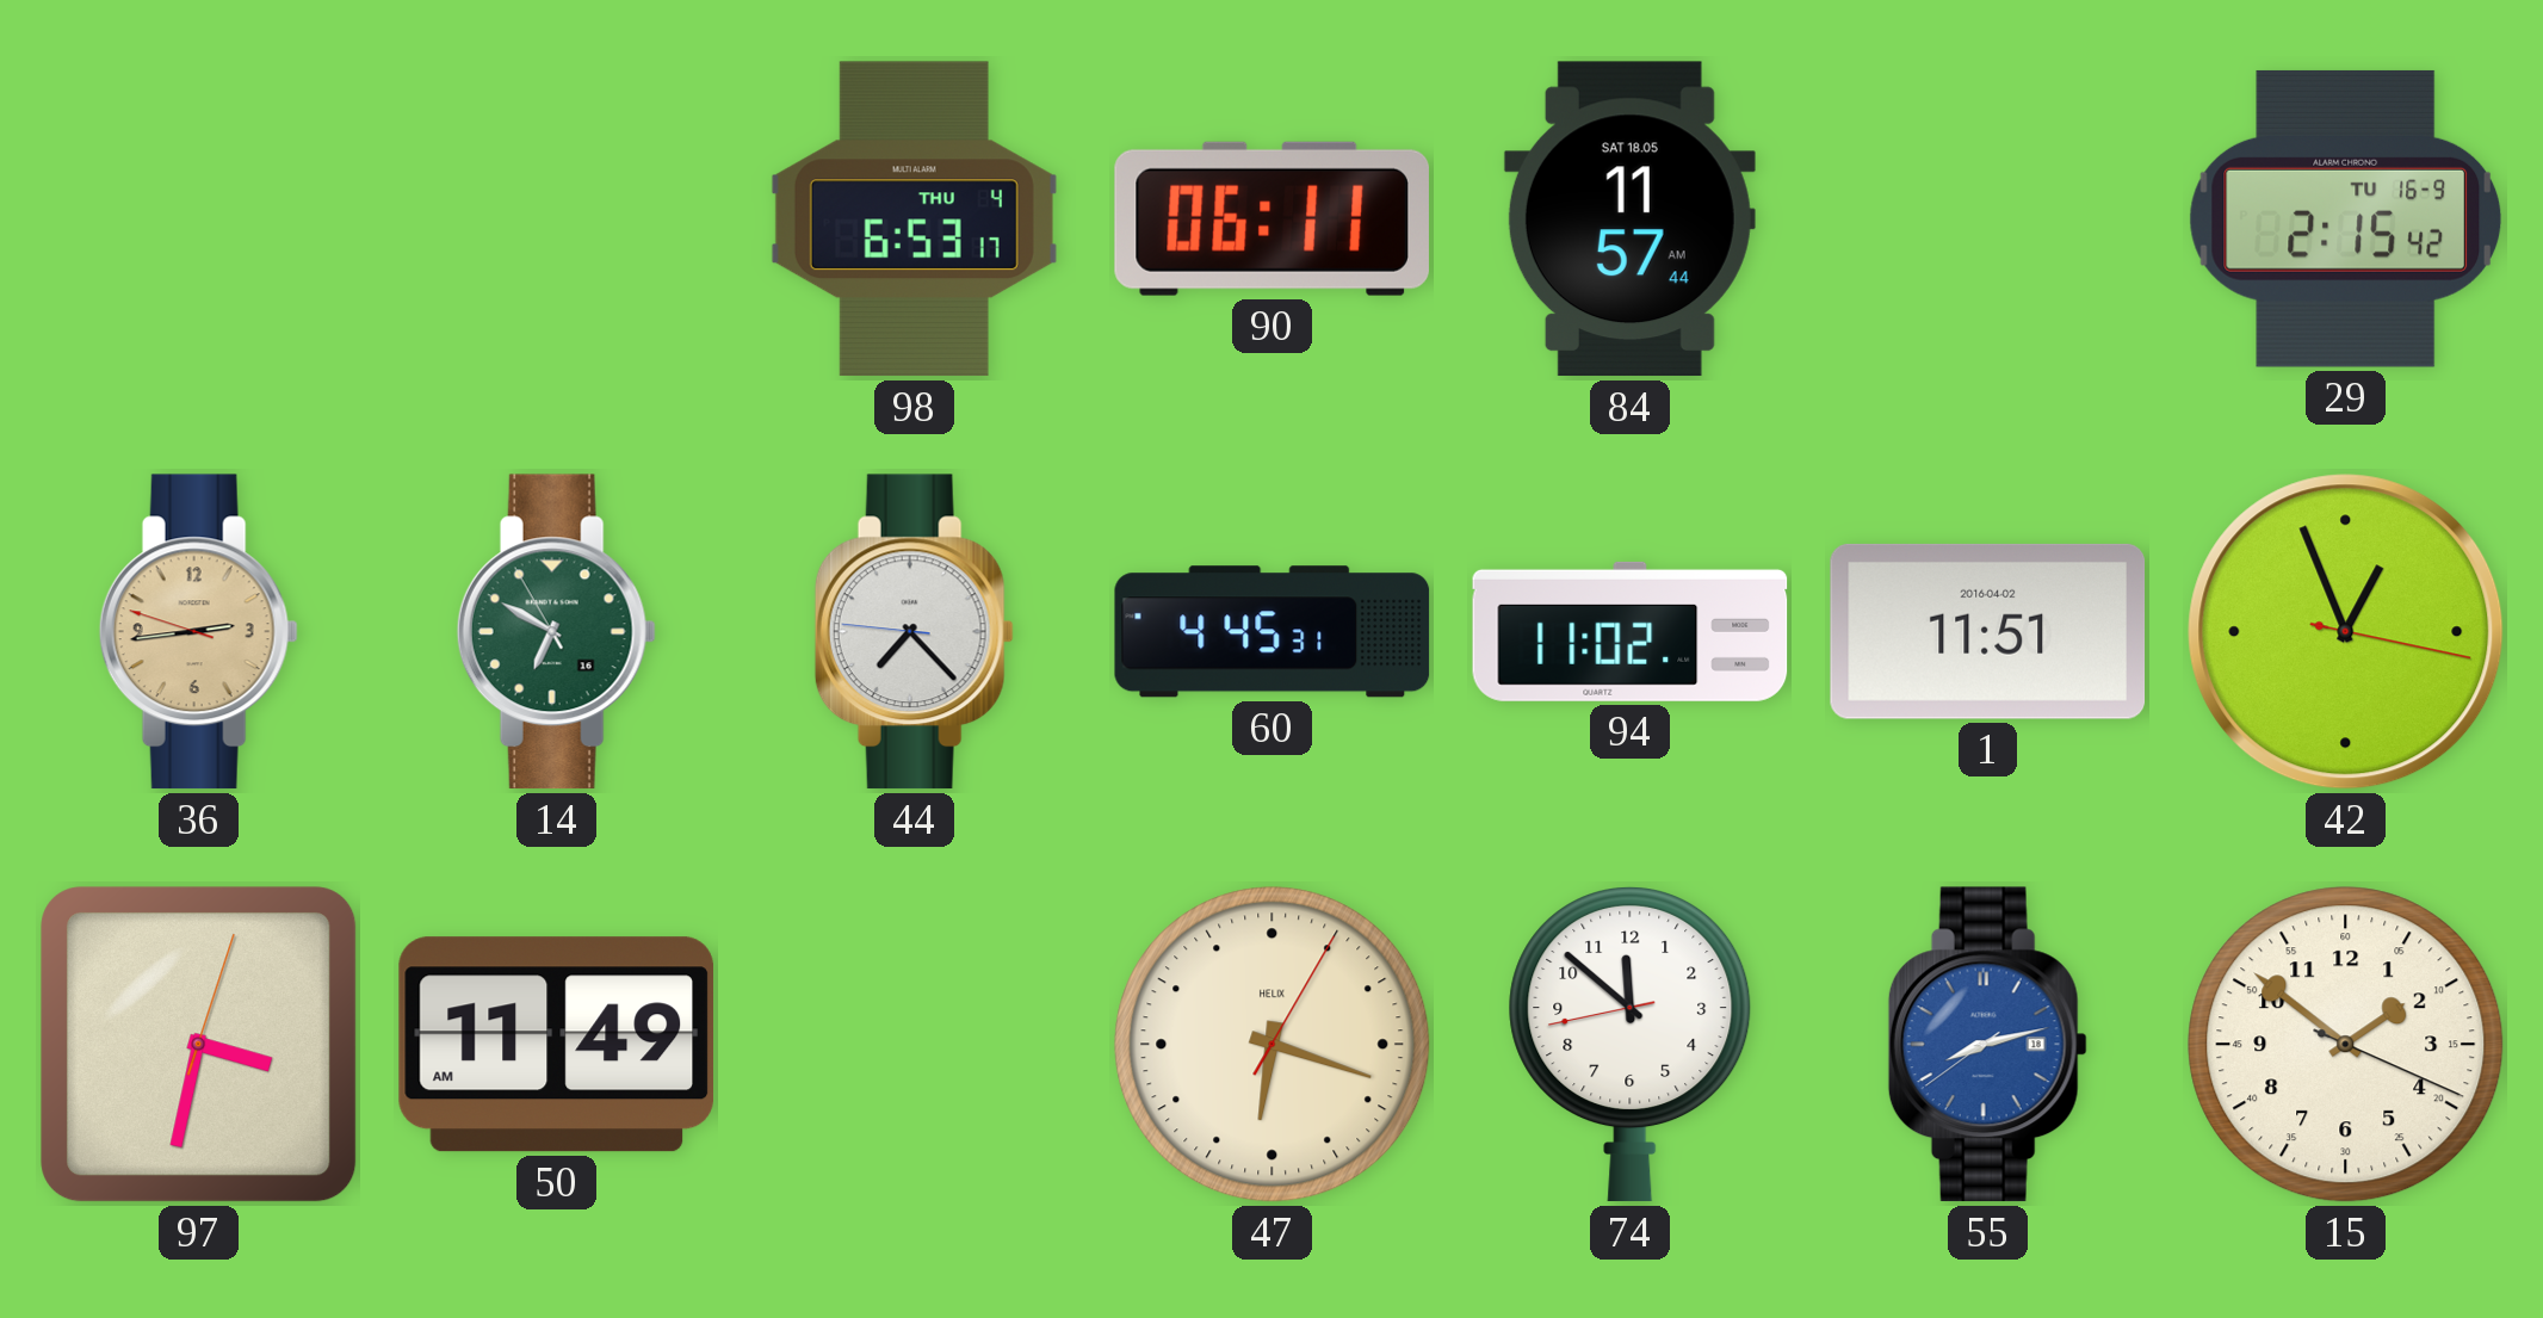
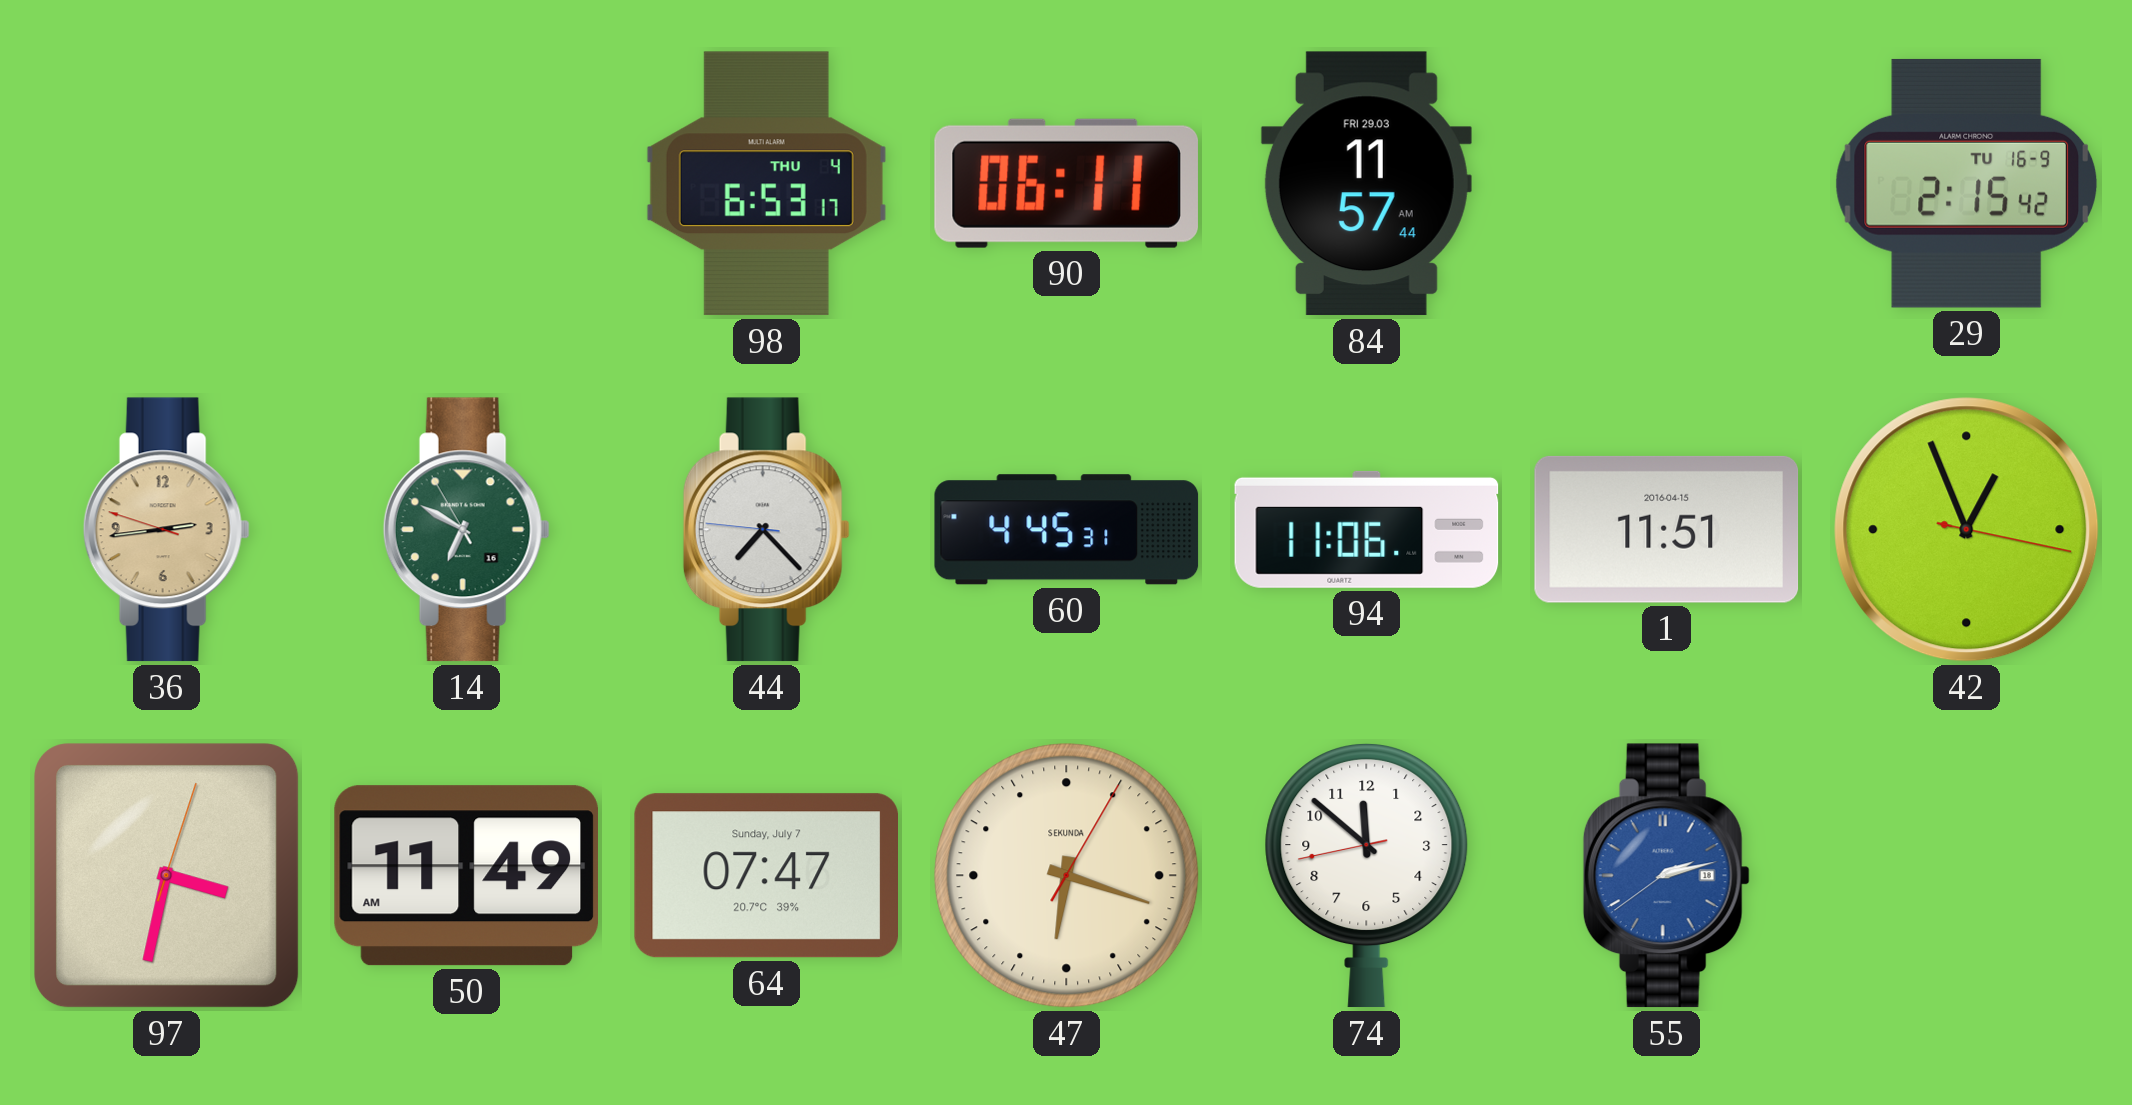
84 date: SAT 18.05 -> FRI 29.03 (1366, 184)
94: 11:02 -> 11:06 (1367, 529)
1 date: 2016-04-02 -> 2016-04-15 (1667, 529)
64: none -> 07:47 (766, 876)
47 brand: HELIX -> SEKUNDA (1067, 876)
55: 8:12 -> 2:12 (1666, 876)
15: 1:51 -> none (2346, 1045)
